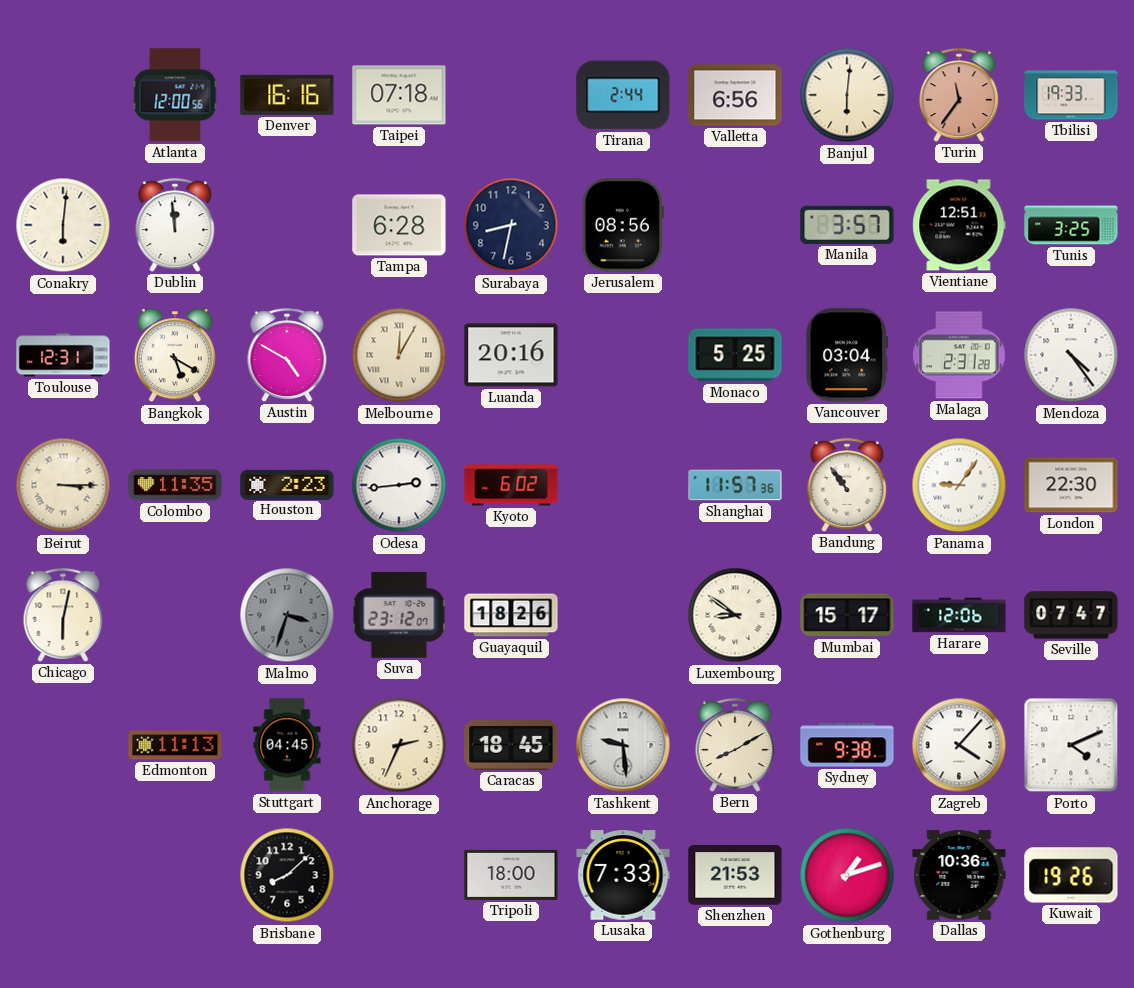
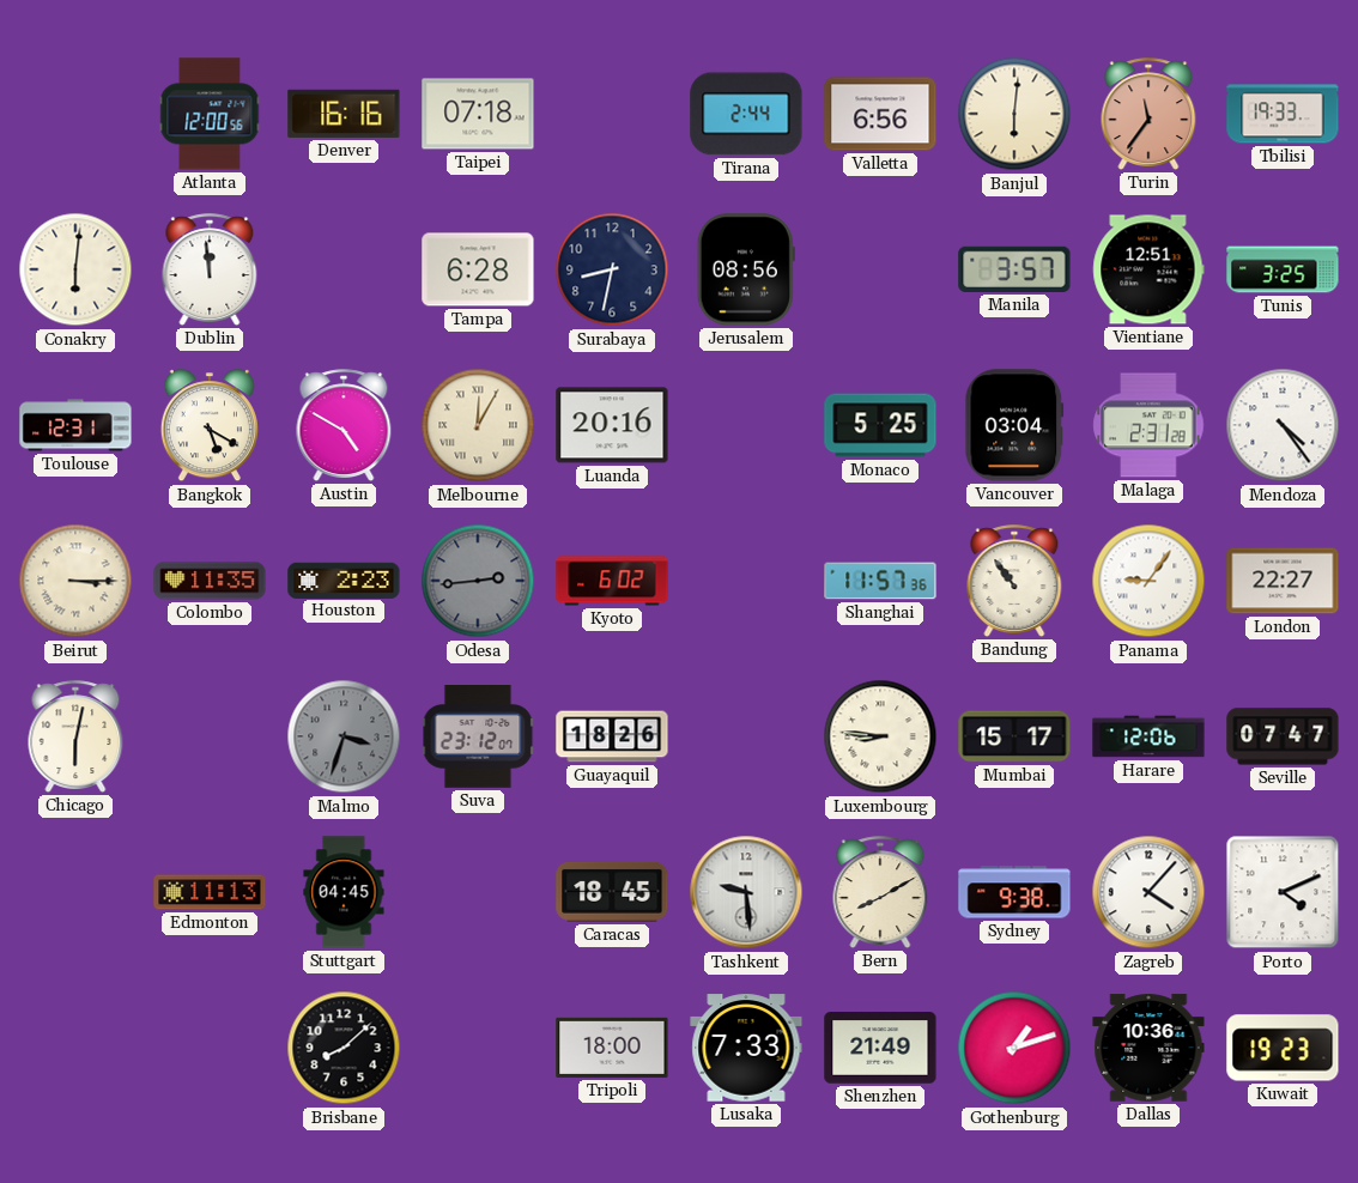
Odesa dial: white -> grey (478, 581)
London: 22:30 -> 22:27 (1283, 581)
Luxembourg: 8:51 -> 8:46 (880, 736)
Anchorage: 2:34 -> none (399, 745)
Shenzhen: 21:53 -> 21:49 (880, 1048)
Kuwait: 19:26 -> 19:23 (1283, 1048)
